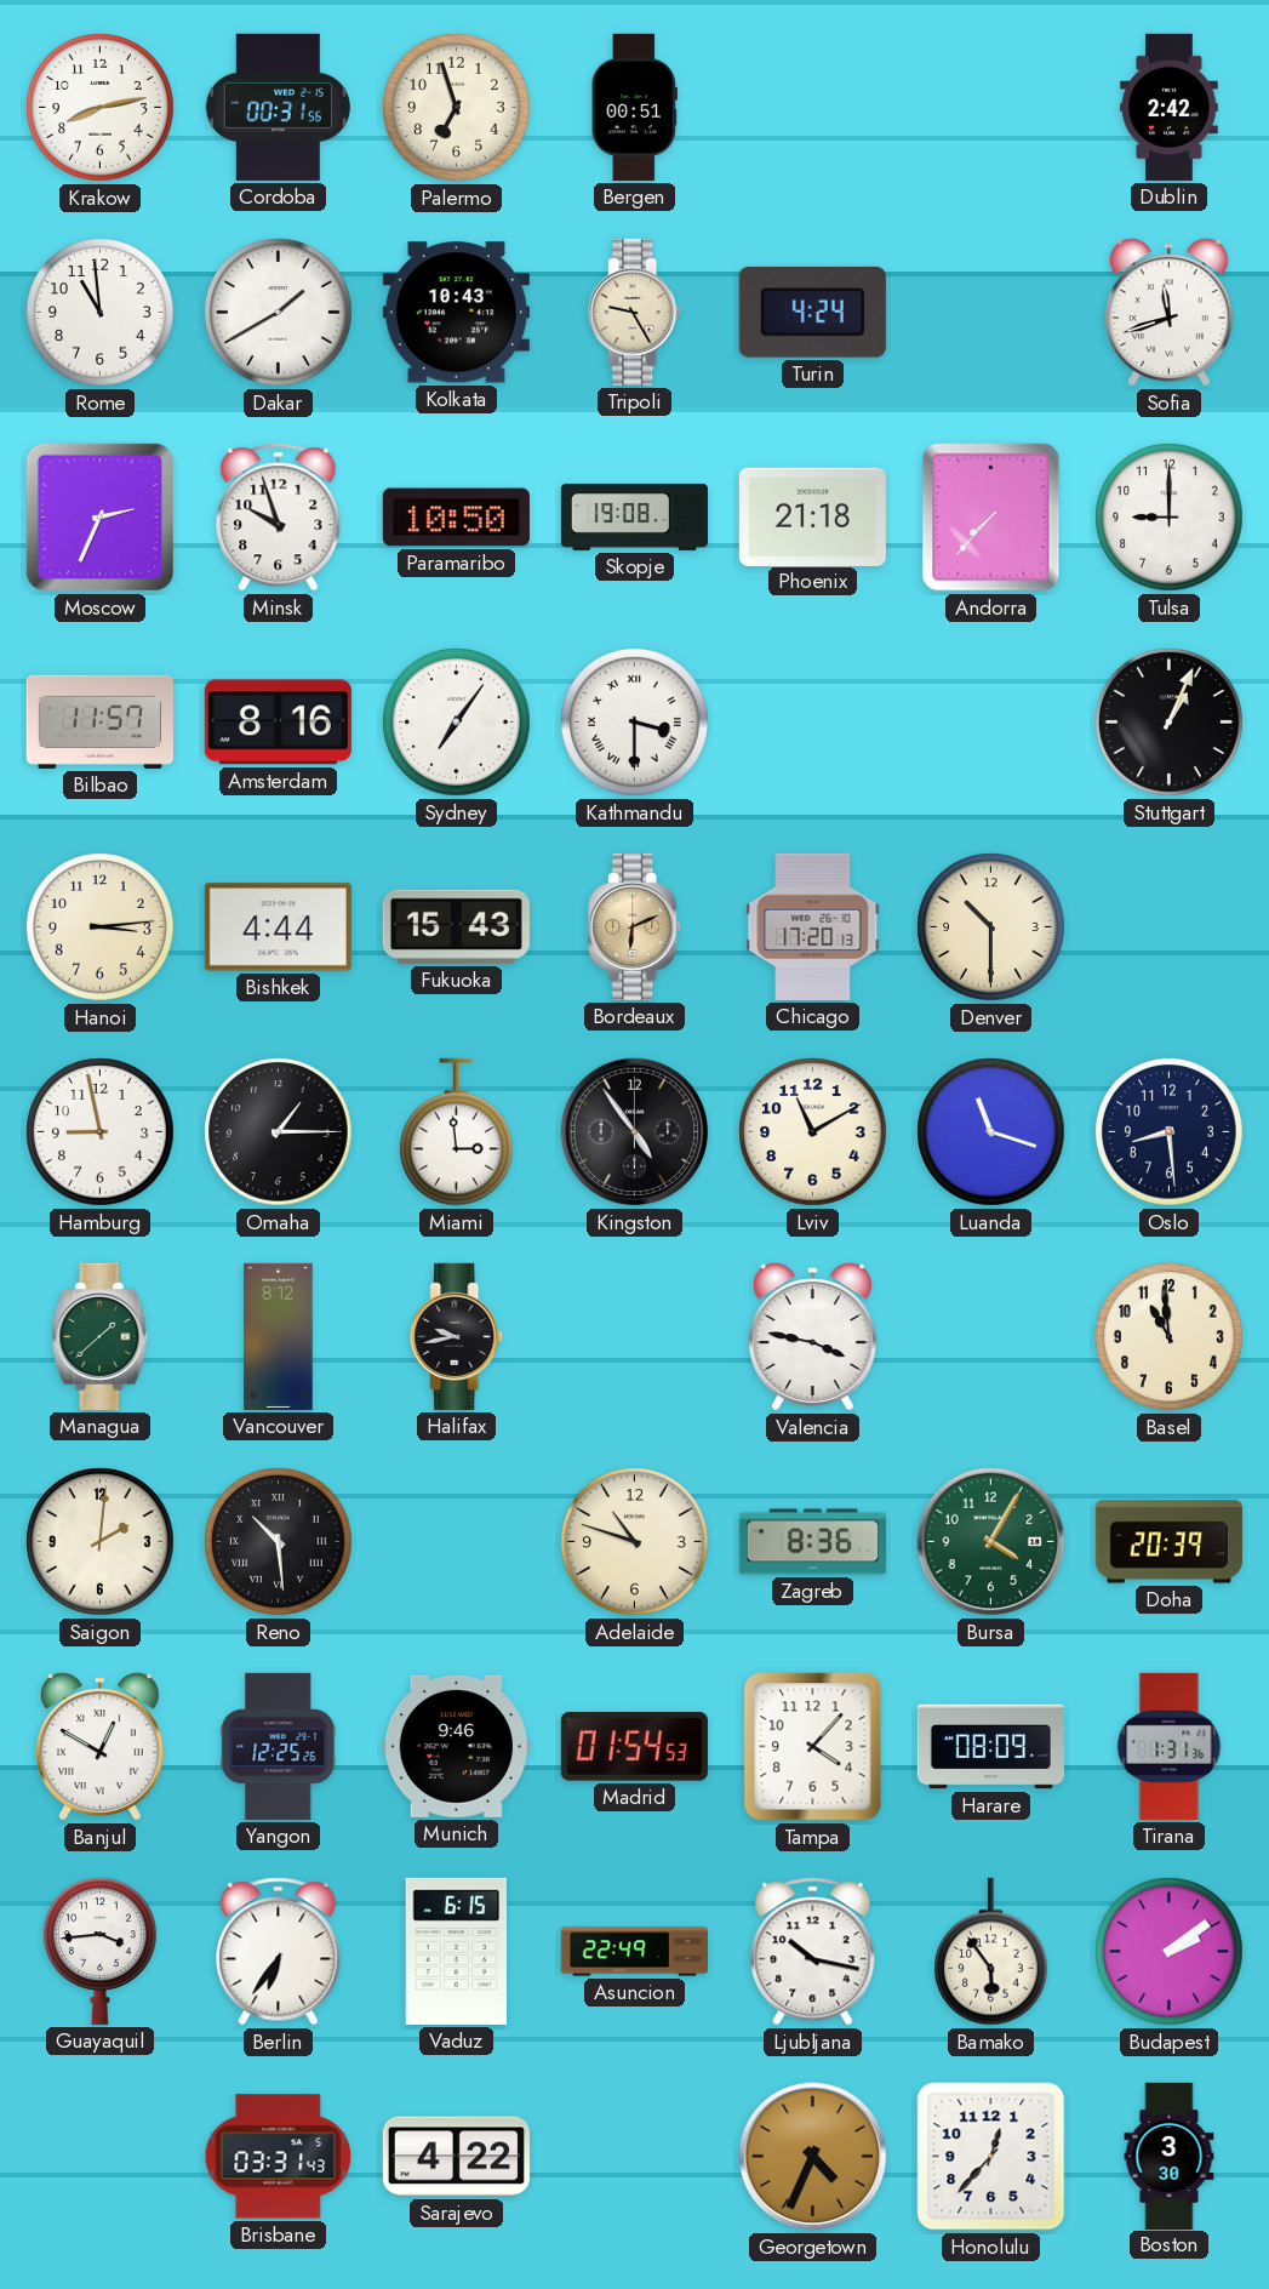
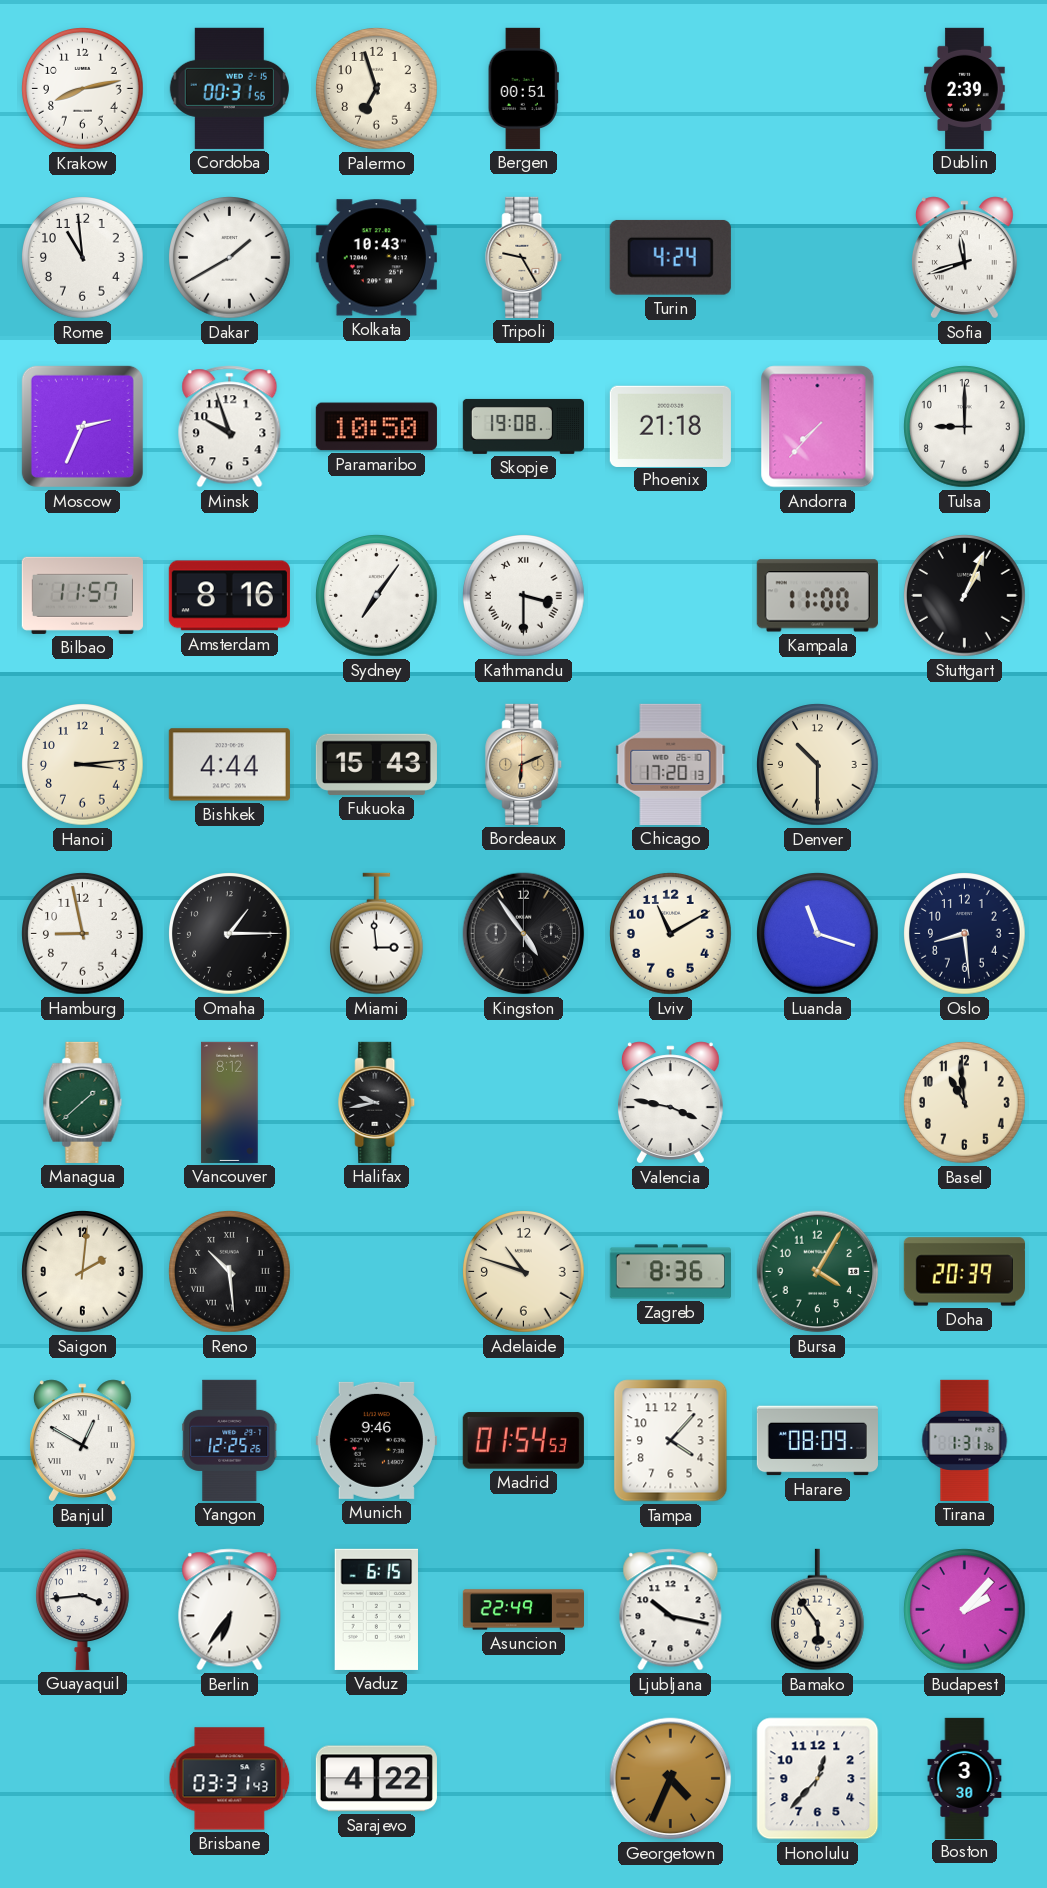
Dublin: 2:42 -> 2:39 (965, 88)
Kampala: none -> 11:00 (817, 596)
Budapest: 2:09 -> 2:07 (965, 1610)
